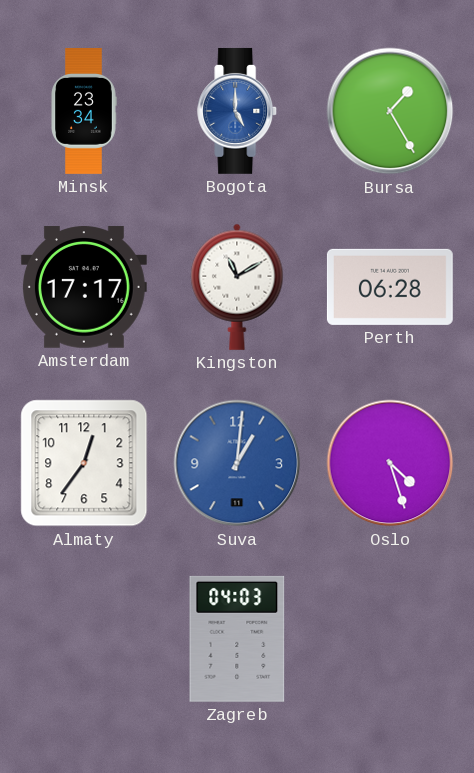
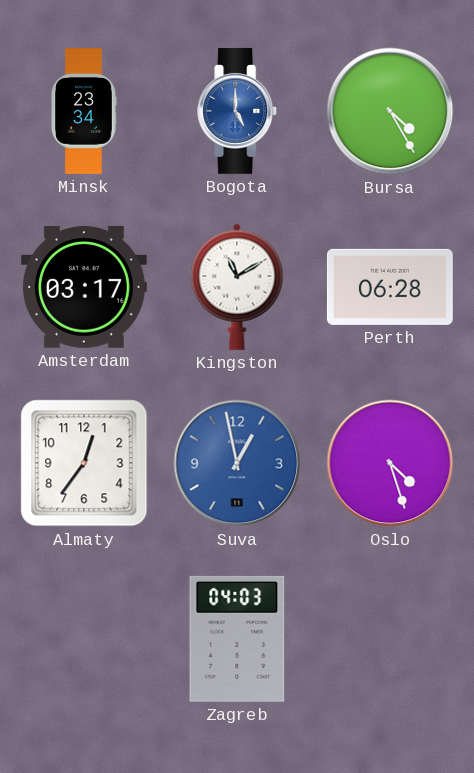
Bursa: 1:25 -> 4:25 (390, 111)
Amsterdam: 17:17 -> 03:17 (84, 287)
Suva: 1:01 -> 12:58 (237, 463)
